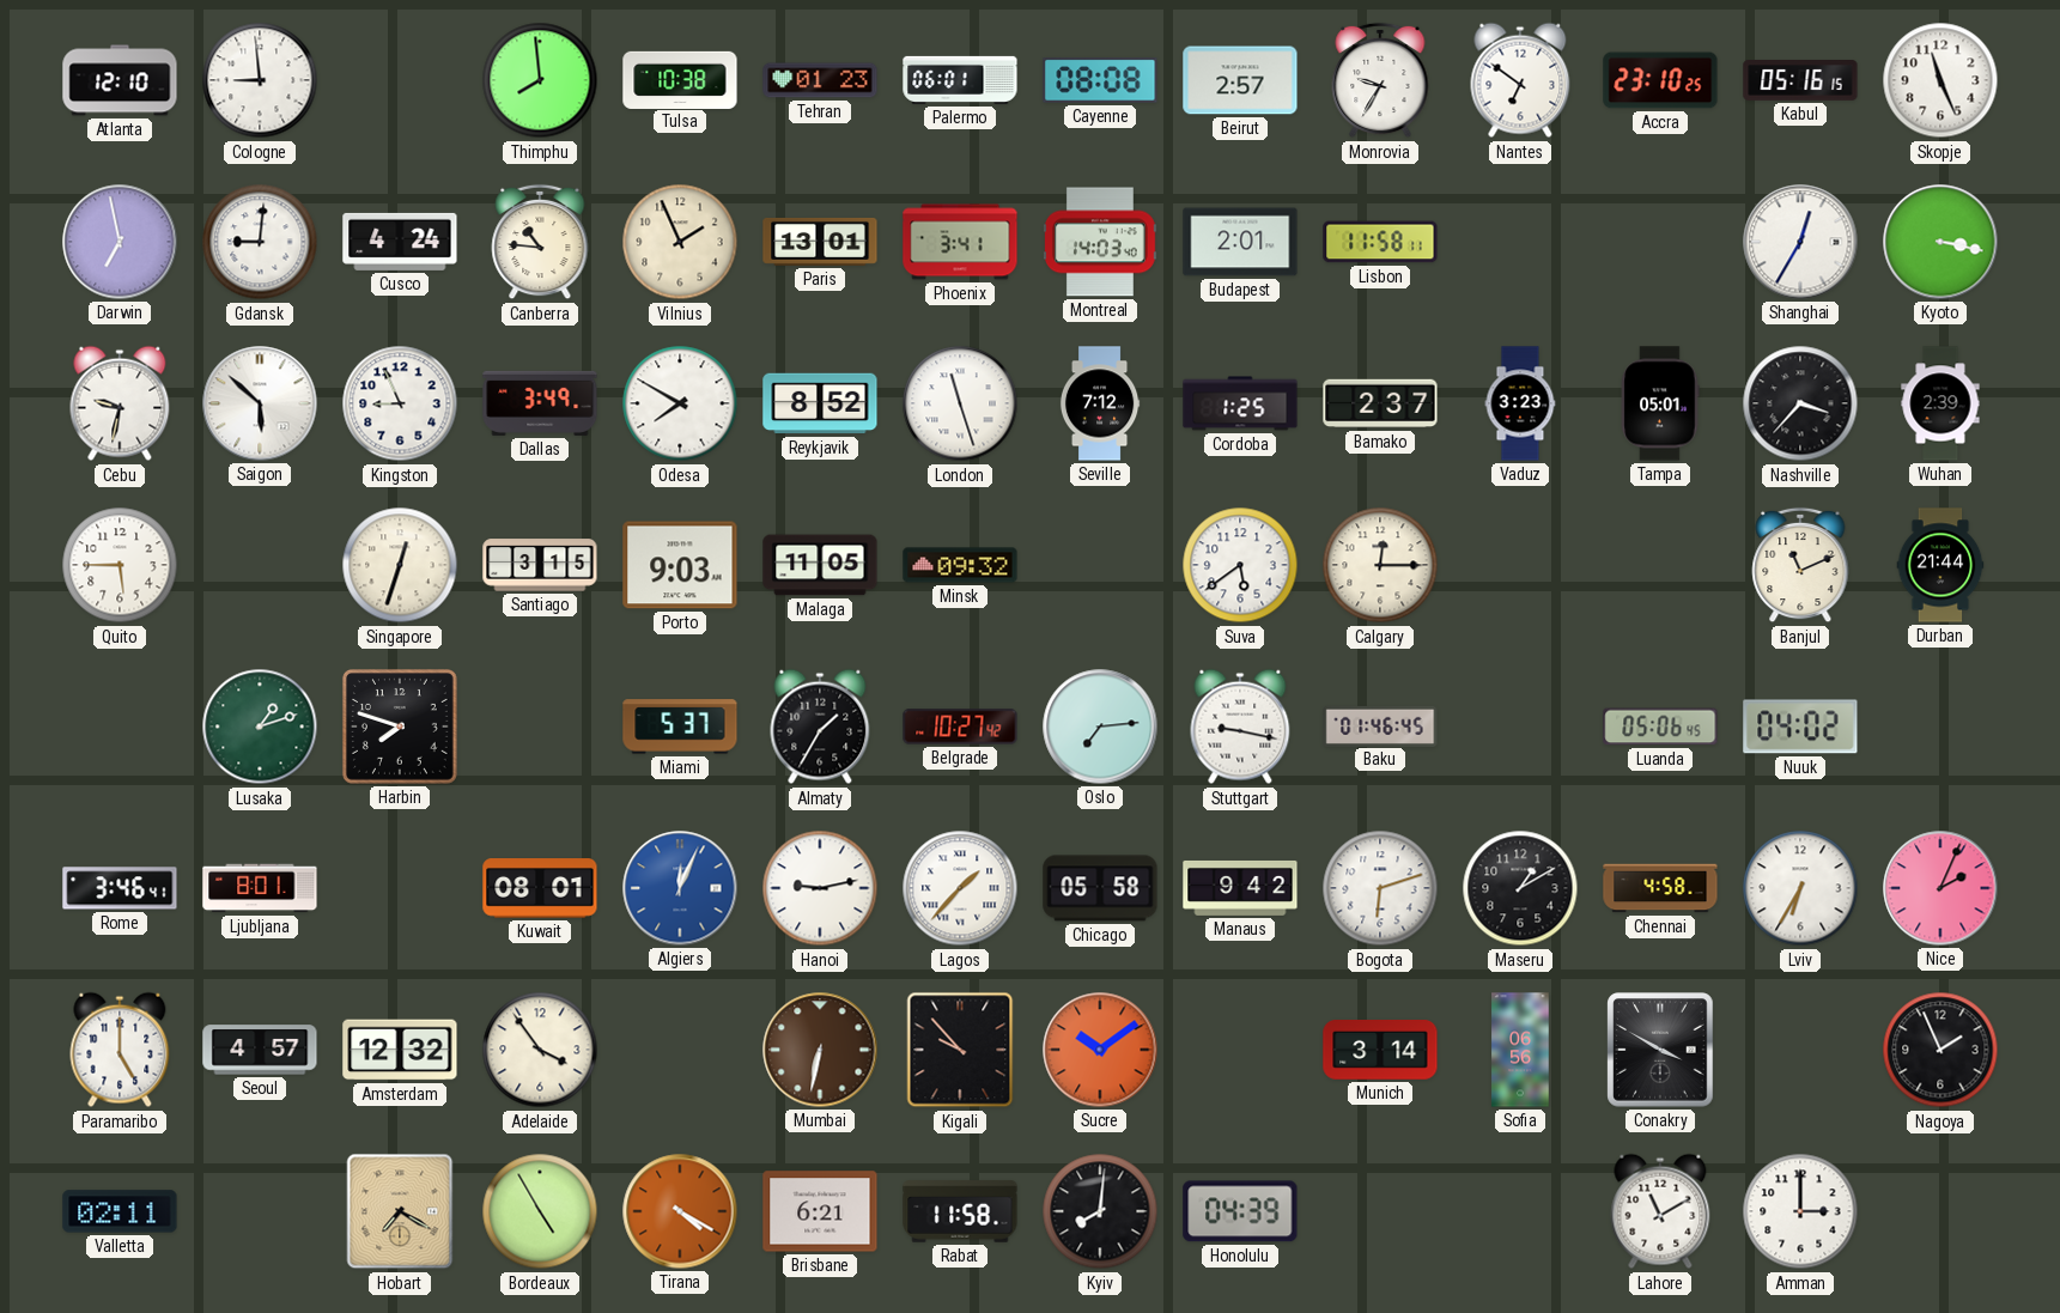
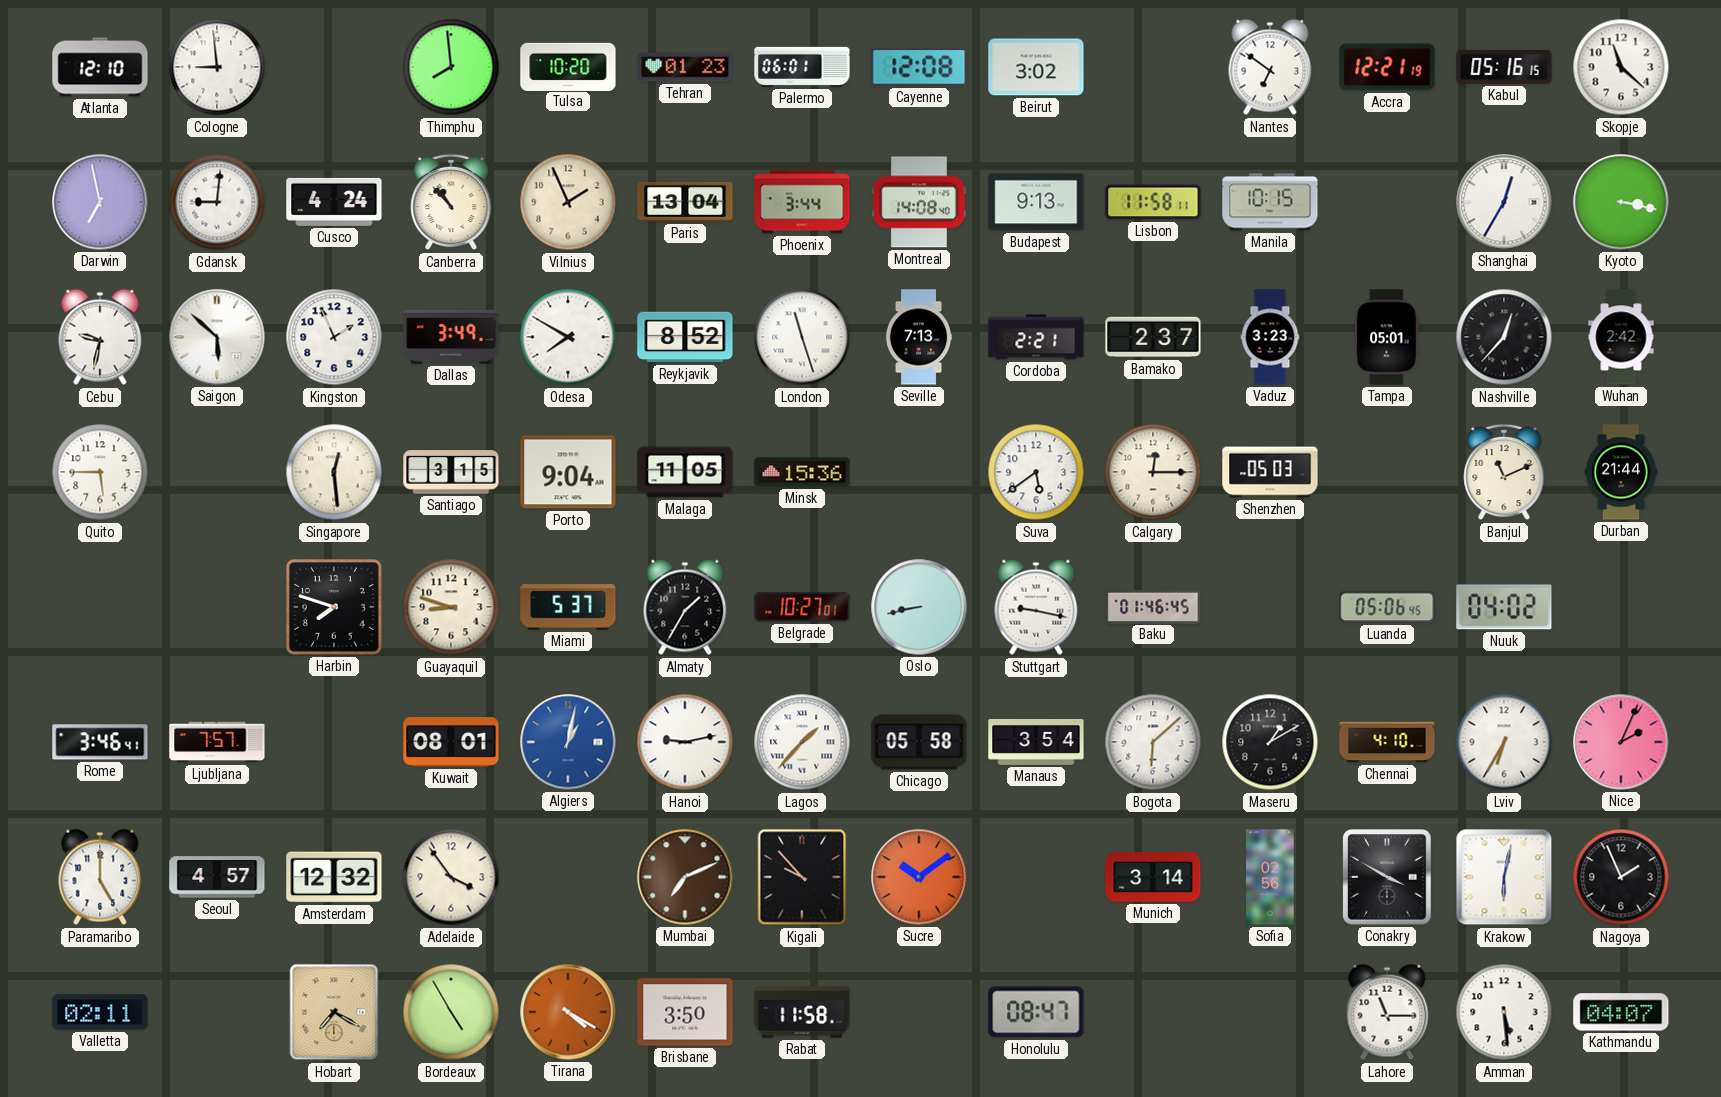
Tulsa: 10:38 -> 10:20 (568, 66)
Cayenne: 08:08 -> 12:08 (919, 67)
Beirut: 2:57 -> 3:02 (1036, 67)
Monrovia: 9:35 -> none (1380, 80)
Accra: 23:10 -> 12:21 (1387, 67)
Skopje: 11:26 -> 11:22 (1621, 67)
Canberra: 10:46 -> 10:53 (451, 202)
Paris: 13:01 -> 13:04 (685, 202)
Phoenix: 3:41 -> 3:44 (802, 202)
Montreal: 14:03 -> 14:08 (920, 202)
Budapest: 2:01 -> 9:13 (1036, 202)
Manila: none -> 10:15 (1270, 202)
Kingston: 8:56 -> 1:56 (334, 337)
Seville: 7:12 -> 7:13 (919, 337)
Cordoba: 1:25 -> 2:21 (1036, 337)
Nashville: 3:37 -> 12:37 (1504, 337)
Wuhan: 2:39 -> 2:42 (1621, 337)
Singapore: 12:33 -> 12:29 (334, 472)
Porto: 9:03 -> 9:04 (568, 472)
Minsk: 09:32 -> 15:36 (802, 472)
Shenzhen: none -> 05:03 (1270, 472)
Lusaka: 1:12 -> none (260, 727)
Guayaquil: none -> 8:48 (451, 607)
Belgrade: 10:27:42 -> 10:27:01 (802, 607)
Oslo: 7:14 -> 8:43 (919, 607)
Ljubljana: 8:01 -> 7:57 (217, 742)
Algiers: 12:04 -> 1:02 (568, 742)
Manaus: 9:42 -> 3:54 (1036, 742)
Bogota: 6:12 -> 6:08 (1153, 742)
Chennai: 4:58 -> 4:10 (1387, 742)
Mumbai: 6:32 -> 7:11 (685, 877)
Sofia: 06:56 -> 02:56 (1270, 877)
Krakow: none -> 6:02 (1504, 877)
Brisbane: 6:21 -> 3:50 (685, 1012)
Kyiv: 8:01 -> none (1100, 1211)
Honolulu: 04:39 -> 08:47 (1036, 1012)
Lahore: 11:10 -> 11:15 (1387, 1012)
Amman: 3:00 -> 5:29 (1504, 1012)
Kathmandu: none -> 04:07 (1621, 1012)
